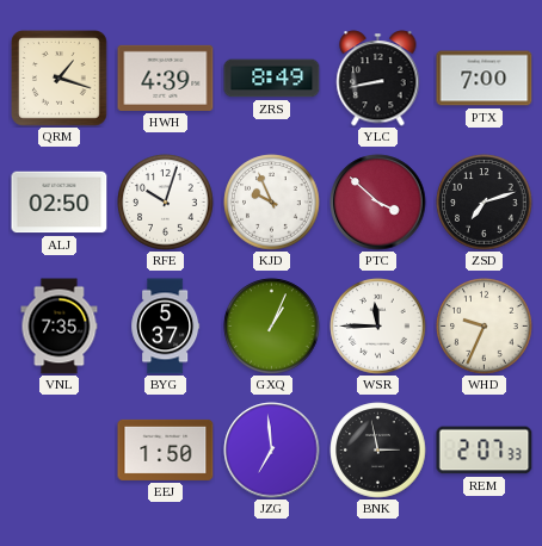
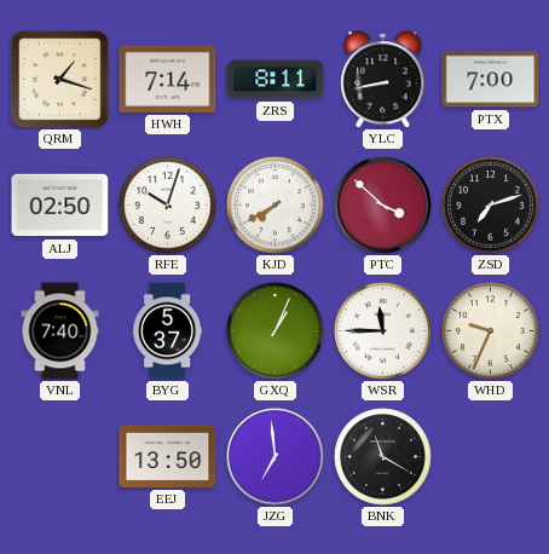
HWH: 4:39 -> 7:14 (168, 79)
ZRS: 8:49 -> 8:11 (276, 80)
KJD: 9:56 -> 7:40 (276, 206)
VNL: 7:35 -> 7:40 (60, 331)
EEJ: 1:50 -> 13:50 (168, 456)
BNK: 2:58 -> 11:20 (383, 457)
REM: 2:07 -> none (485, 451)
